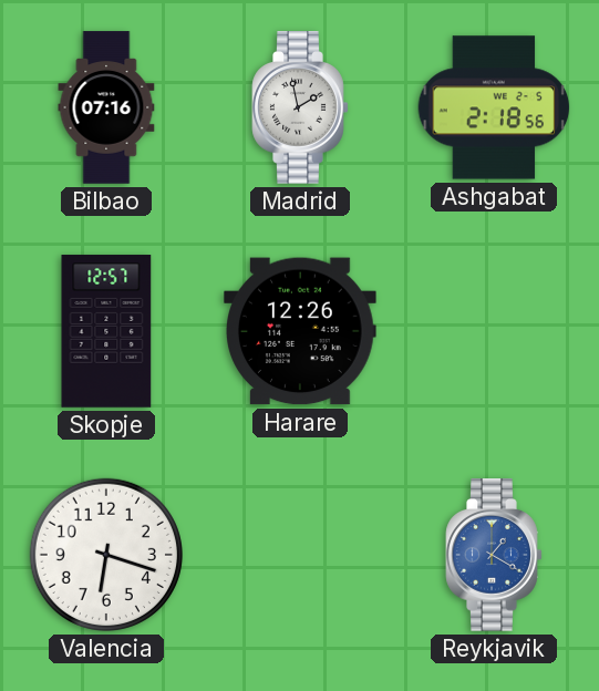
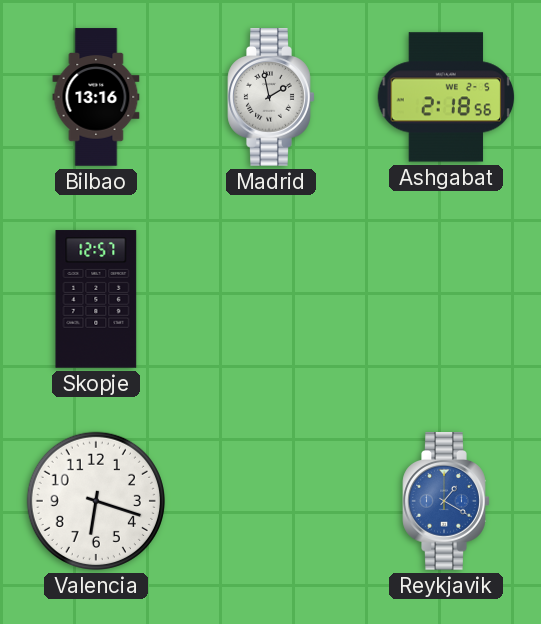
Bilbao: 07:16 -> 13:16 (96, 97)
Harare: 12:26 -> none (301, 331)
